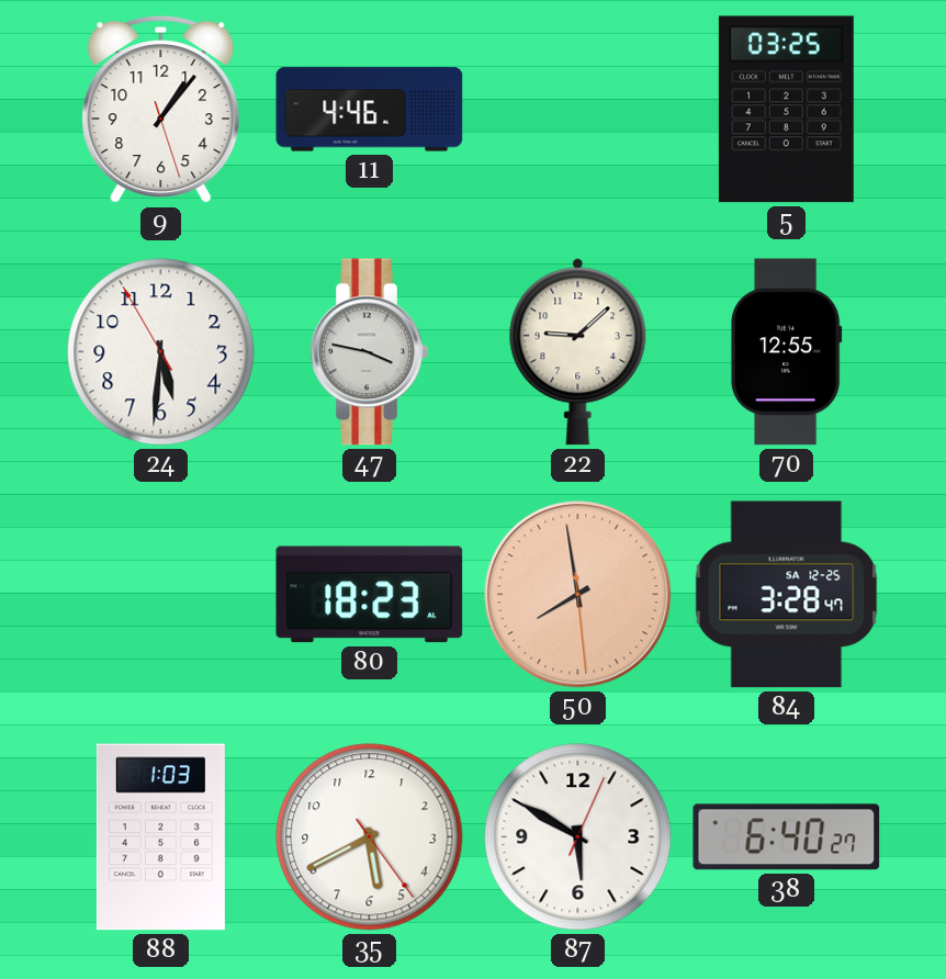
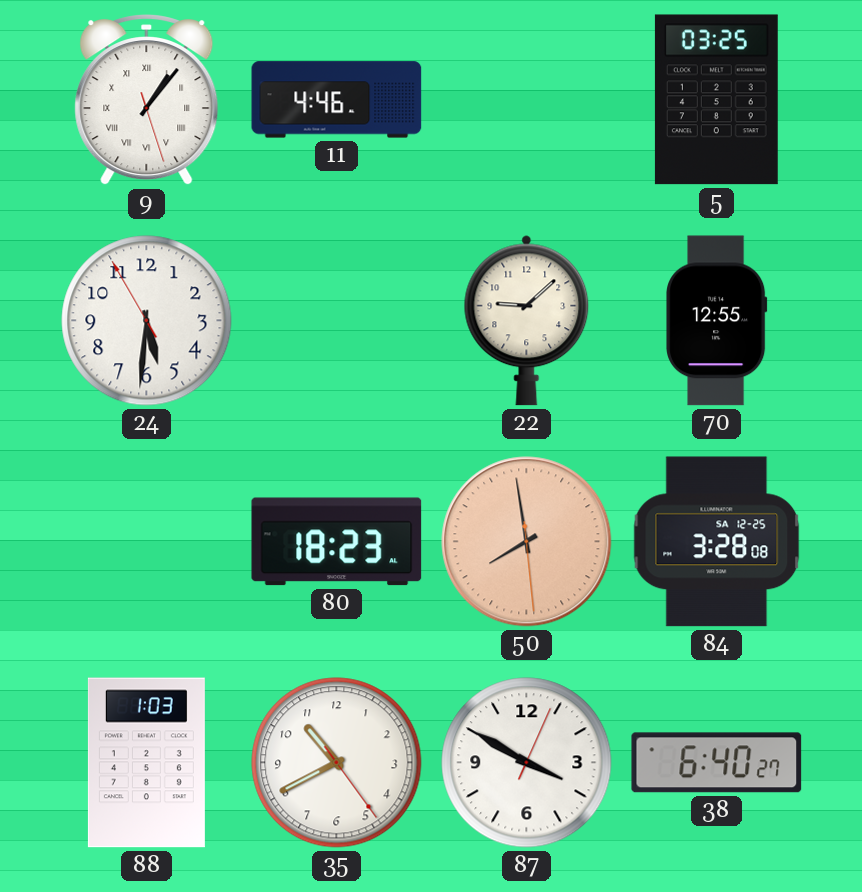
9 numerals: Arabic -> Roman (147, 100)
47: 3:47 -> none (369, 352)
84: 3:28:47 -> 3:28:08 (717, 542)
35: 5:40 -> 10:40 (337, 763)
87: 5:50 -> 3:50 (527, 763)
